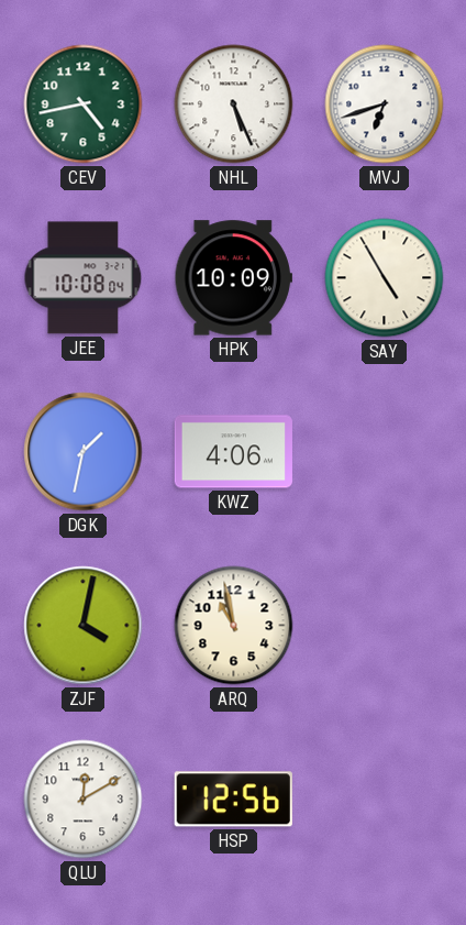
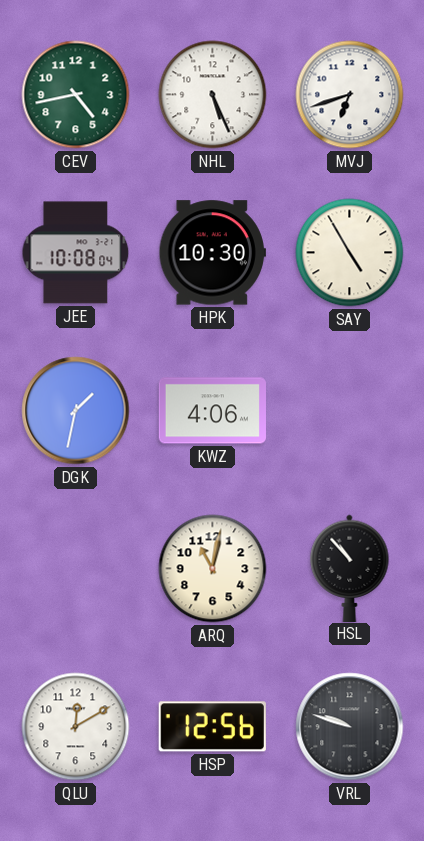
HPK: 10:09 -> 10:30 (212, 253)
ZJF: 4:02 -> none (84, 626)
ARQ: 10:58 -> 11:02 (213, 569)
HSL: none -> 10:53 (350, 568)
VRL: none -> 9:48 (350, 727)
